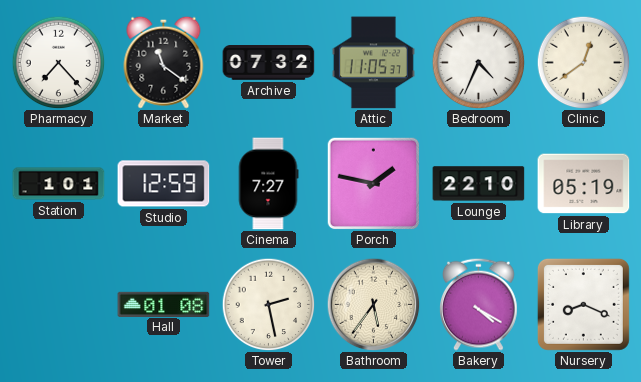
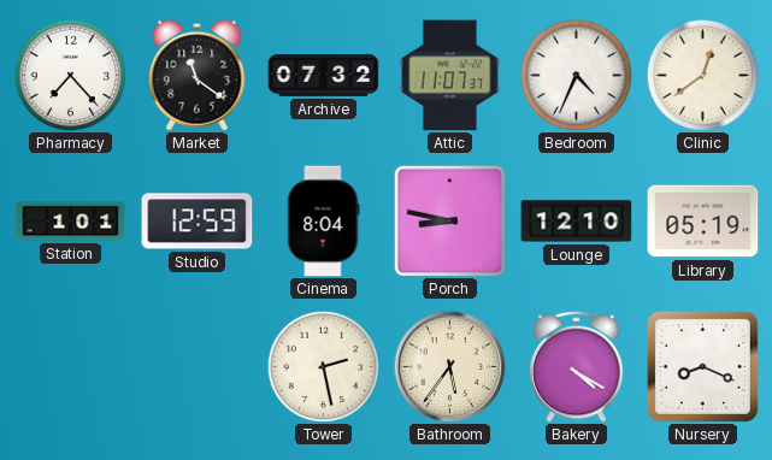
Attic: 11:05 -> 11:07 (449, 76)
Cinema: 7:27 -> 8:04 (323, 222)
Porch: 1:47 -> 8:47 (449, 220)
Lounge: 22:10 -> 12:10 (577, 222)
Hall: 01:08 -> none (164, 304)
